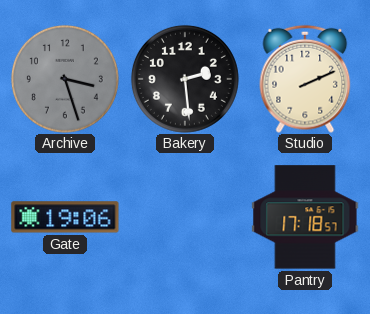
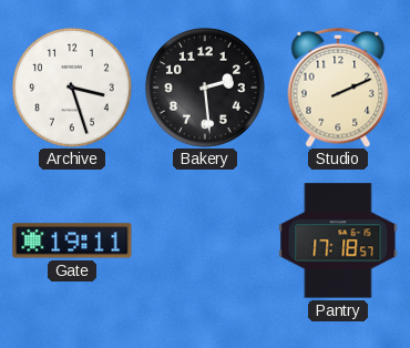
Archive dial: grey -> white (72, 88)
Gate: 19:06 -> 19:11 (72, 240)
